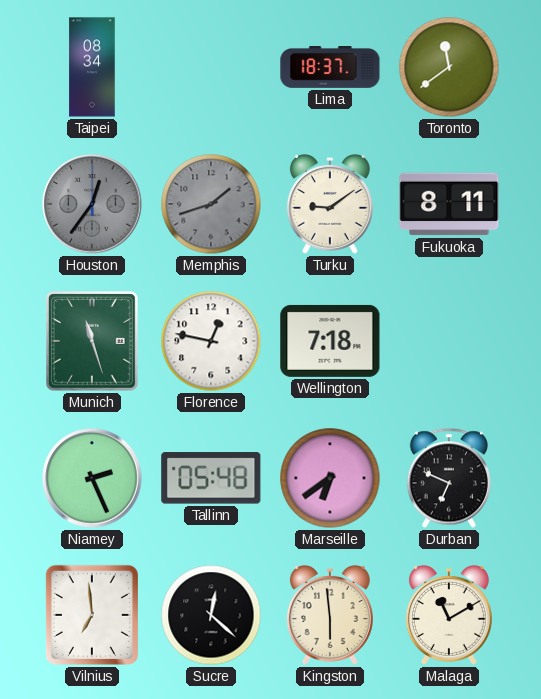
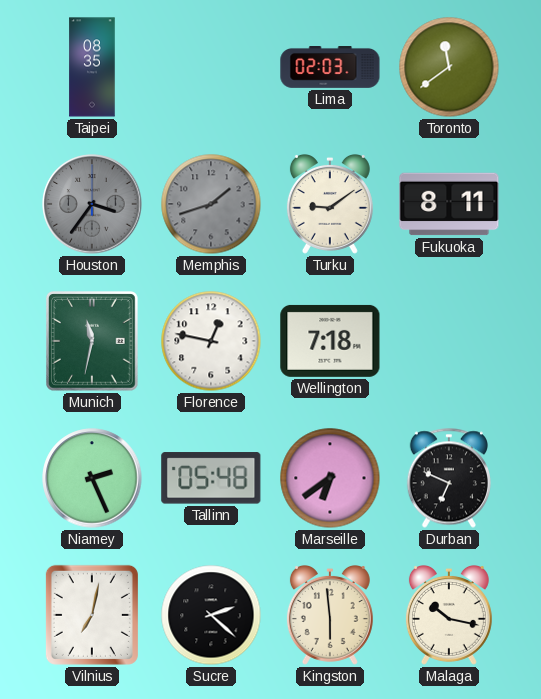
Taipei: 08:34 -> 08:35 (92, 67)
Lima: 18:37 -> 02:03 (330, 68)
Houston: 12:36 -> 3:36 (92, 204)
Munich: 11:27 -> 11:32 (93, 342)
Vilnius: 6:59 -> 7:02 (92, 615)
Sucre: 12:22 -> 2:22 (211, 615)
Malaga: 11:10 -> 10:17 (449, 616)
